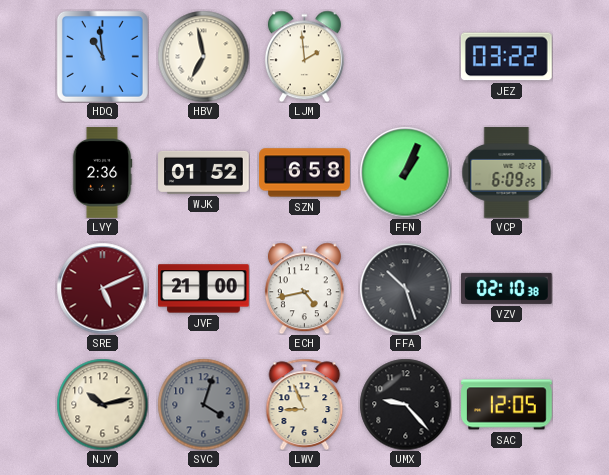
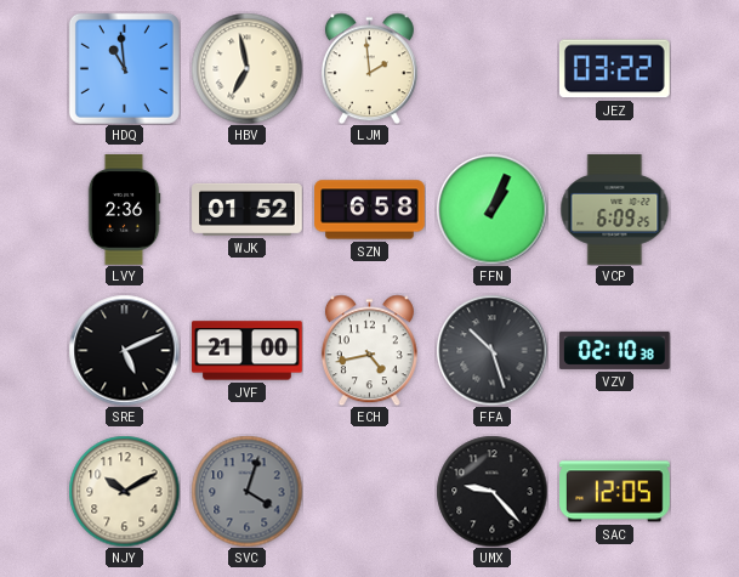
SRE dial: burgundy -> black (124, 350)
NJY: 10:13 -> 10:10 (124, 491)
LWV: 8:56 -> none (305, 404)
